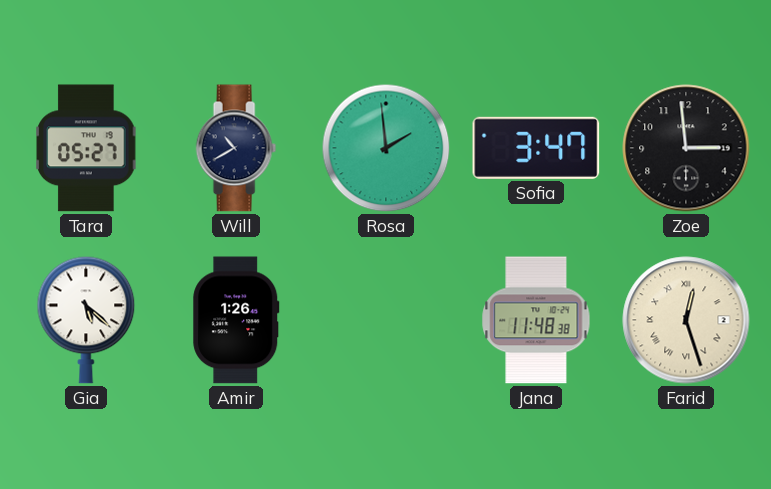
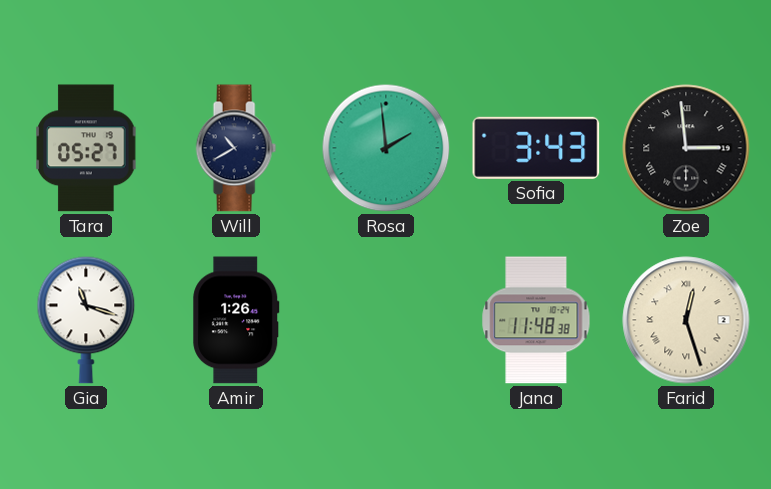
Sofia: 3:47 -> 3:43 (536, 148)
Zoe numerals: Arabic -> Roman (686, 148)
Gia: 5:22 -> 11:18 (86, 320)
